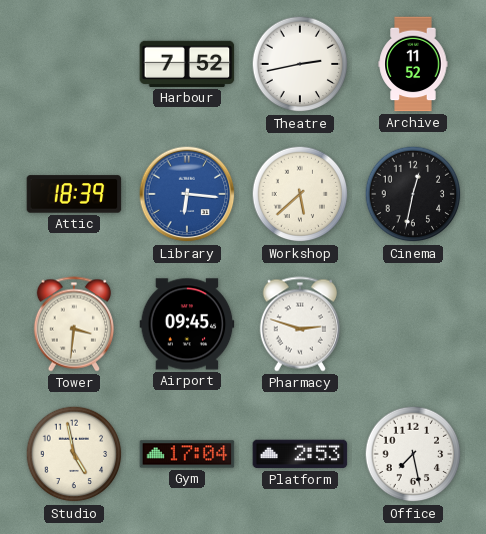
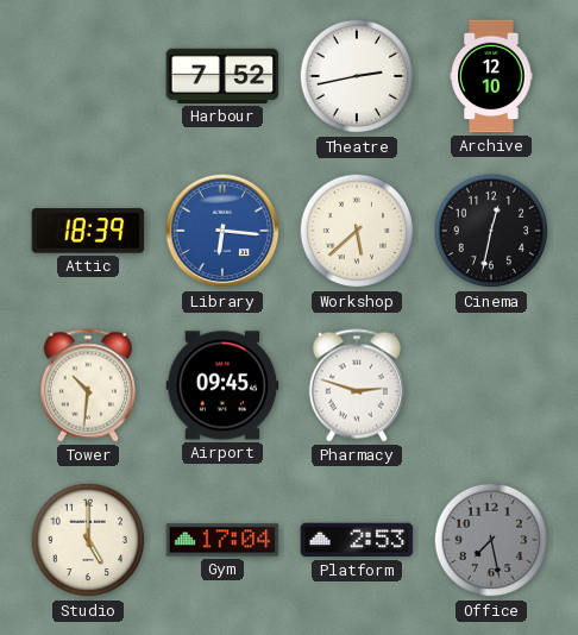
Archive: 11:52 -> 12:10 (491, 76)
Tower: 3:31 -> 10:31 (88, 385)
Studio: 4:58 -> 5:00 (88, 540)
Office dial: white -> grey (491, 540)
